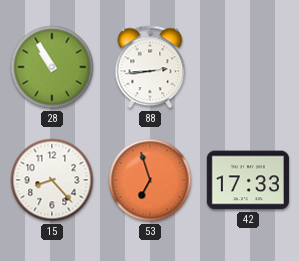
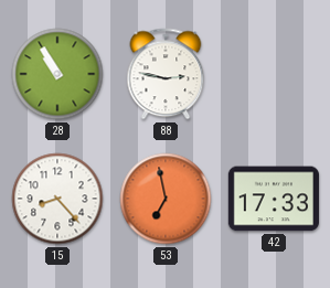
88: 2:44 -> 2:47 (166, 74)
53: 6:57 -> 6:58 (166, 199)
